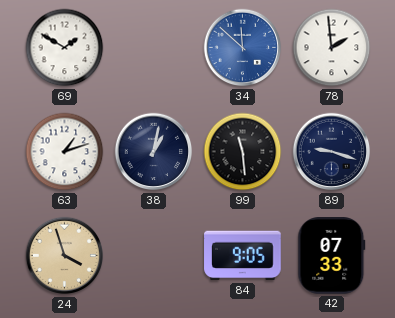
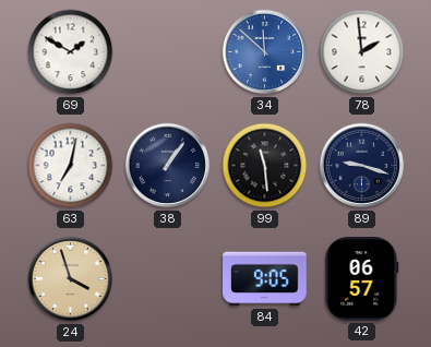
63: 1:12 -> 7:02 (71, 166)
38: 1:02 -> 1:06 (168, 166)
42: 07:33 -> 06:57 (362, 279)
